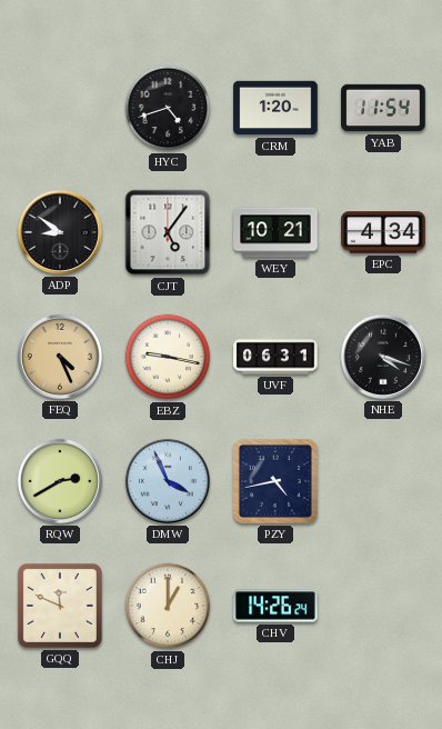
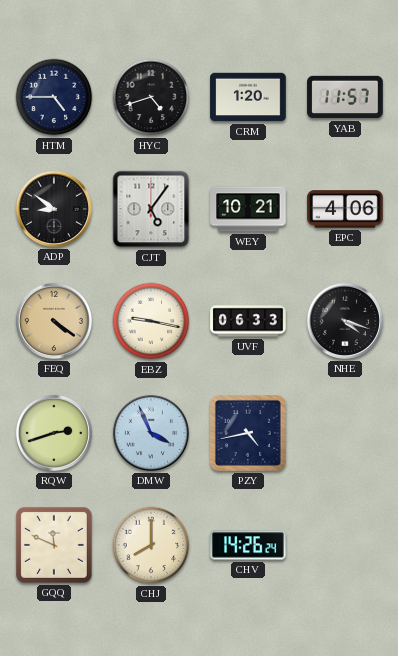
HTM: none -> 4:45 (54, 97)
YAB: 11:54 -> 11:57 (345, 97)
EPC: 4:34 -> 4:06 (345, 209)
FEQ: 4:26 -> 4:21 (54, 321)
UVF: 06:31 -> 06:33 (248, 321)
RQW: 2:40 -> 2:42 (54, 433)
CHJ: 1:00 -> 8:00 (151, 545)
